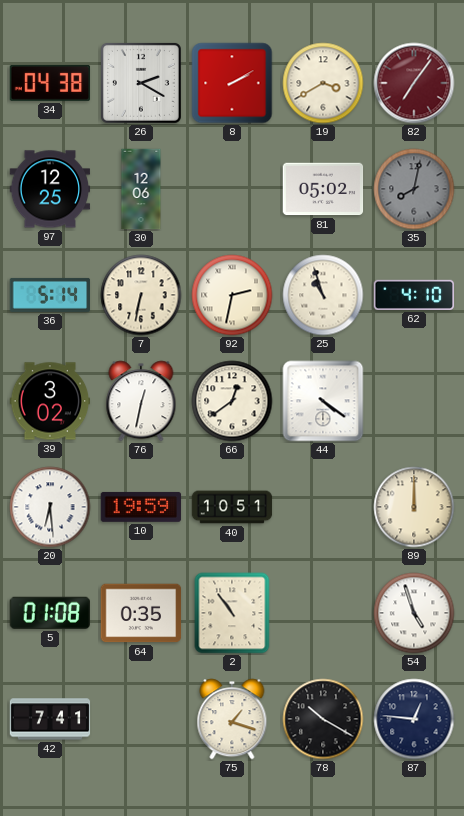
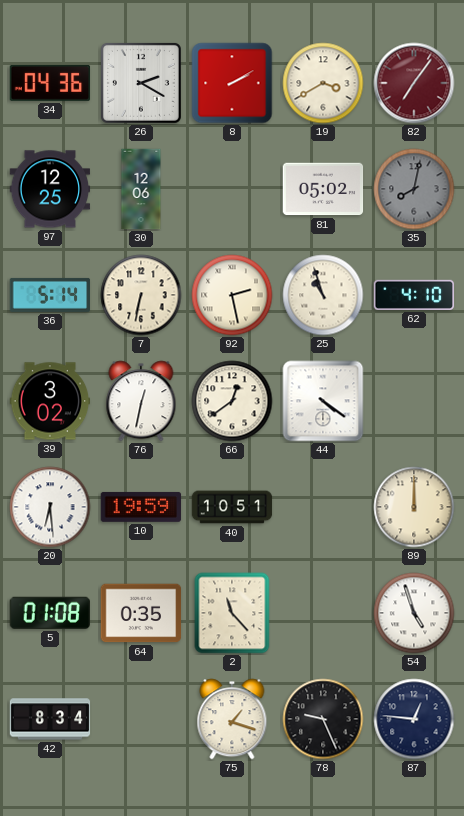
34: 04:38 -> 04:36 (50, 83)
92: 2:32 -> 2:28 (232, 295)
2: 10:54 -> 11:23 (232, 613)
42: 7:41 -> 8:34 (50, 719)
78: 10:20 -> 9:26 (323, 719)
